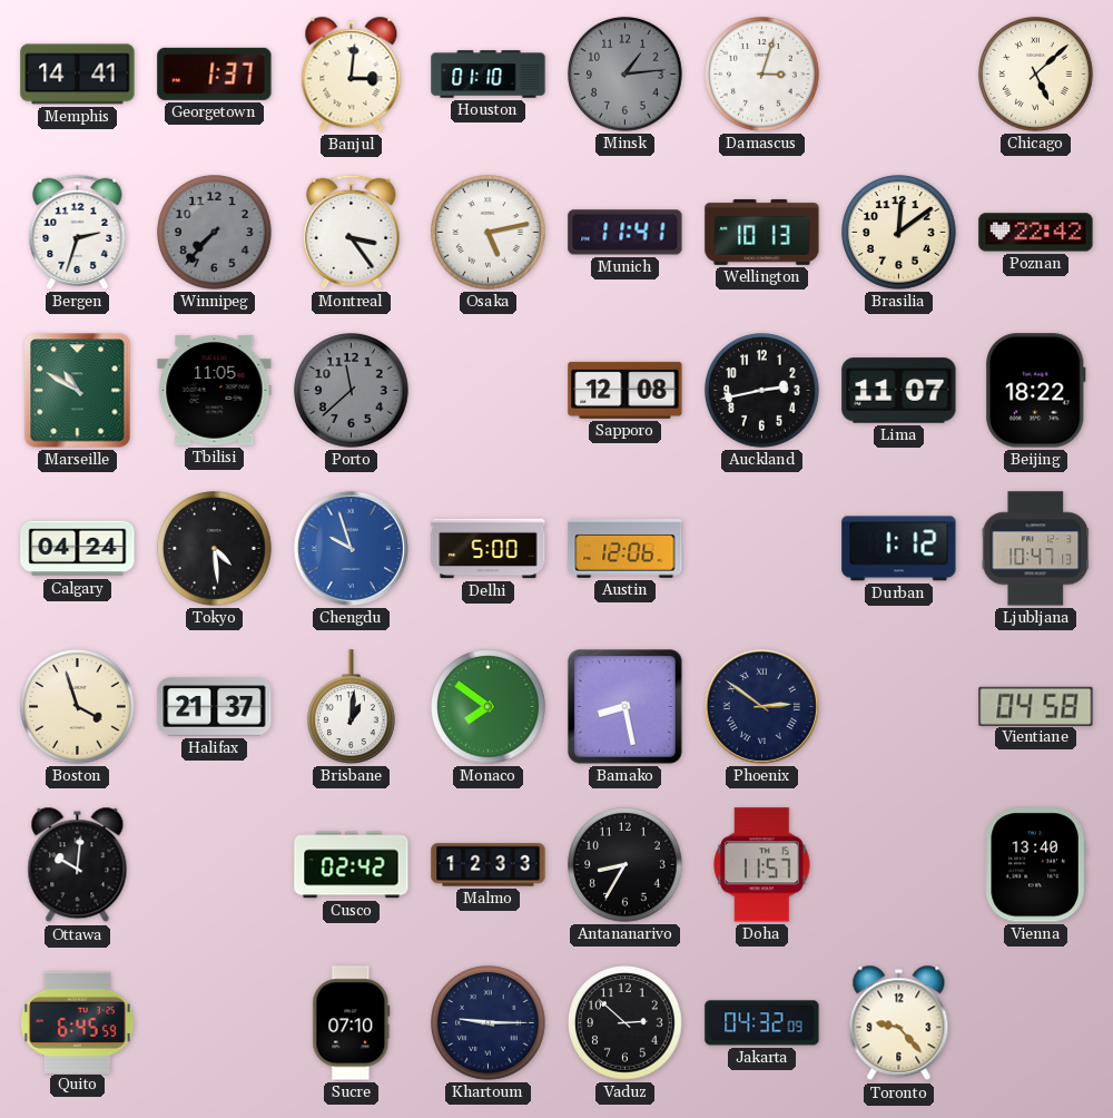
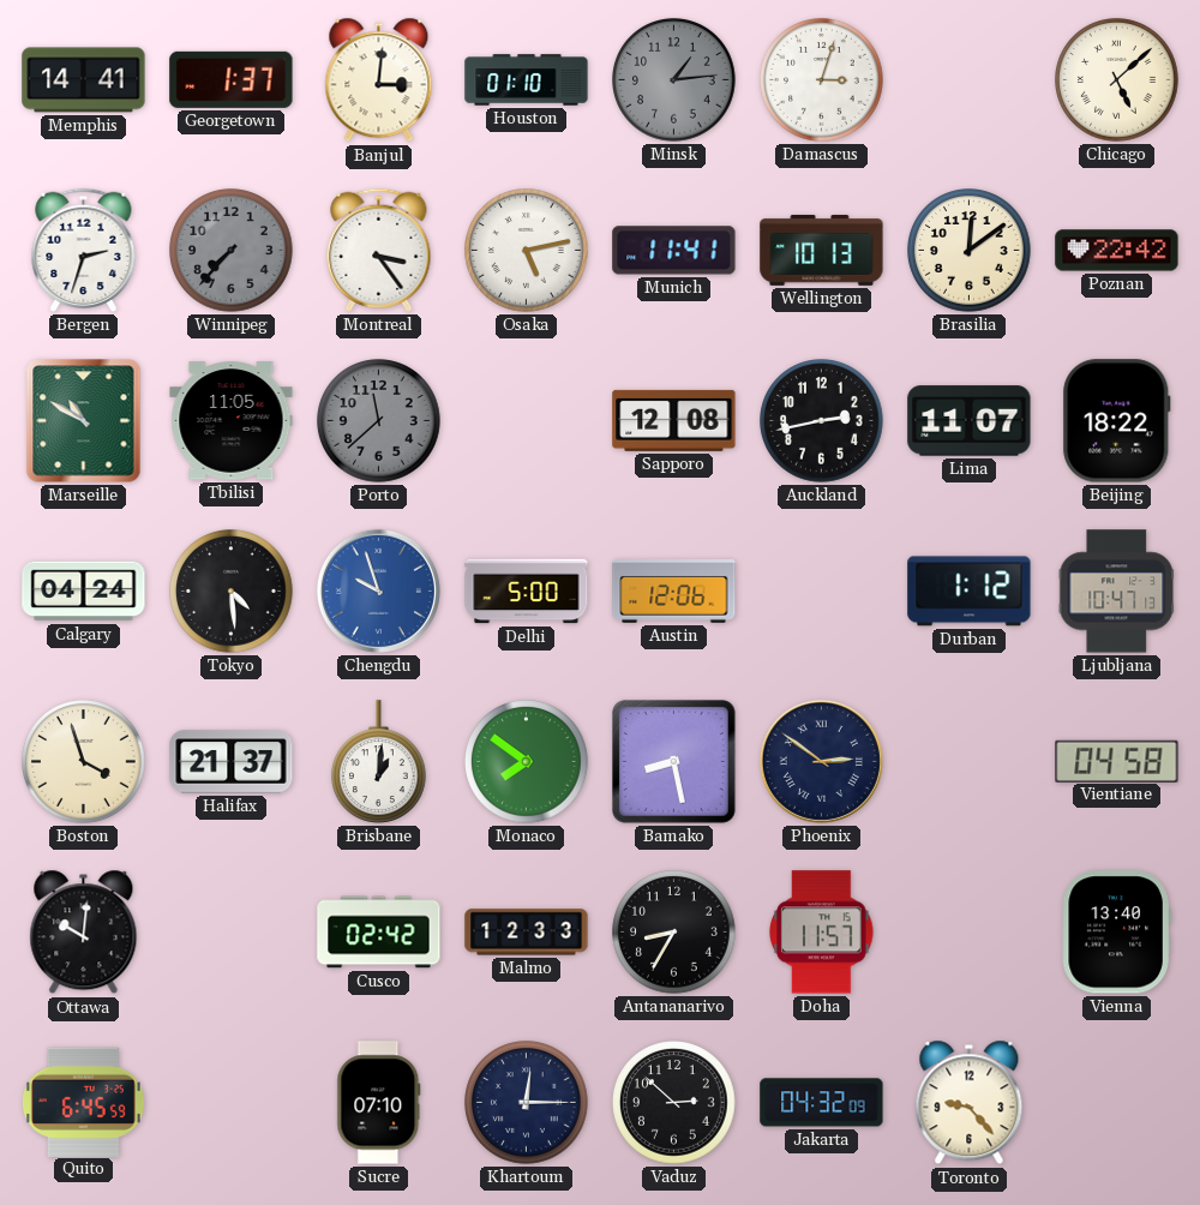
Khartoum: 9:15 -> 12:15 (527, 1103)
